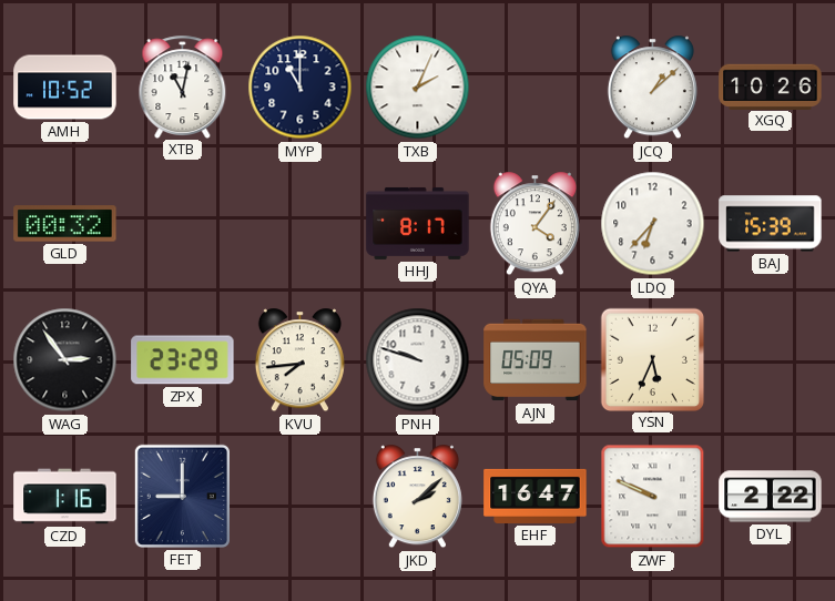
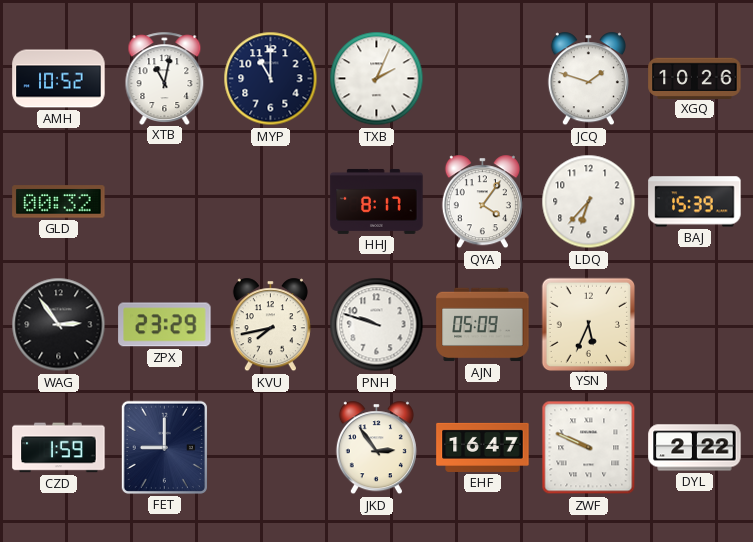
JCQ: 1:08 -> 1:48 (588, 79)
KVU: 7:44 -> 7:43 (270, 325)
CZD: 1:16 -> 1:59 (59, 448)
JKD: 2:08 -> 2:54 (376, 448)
